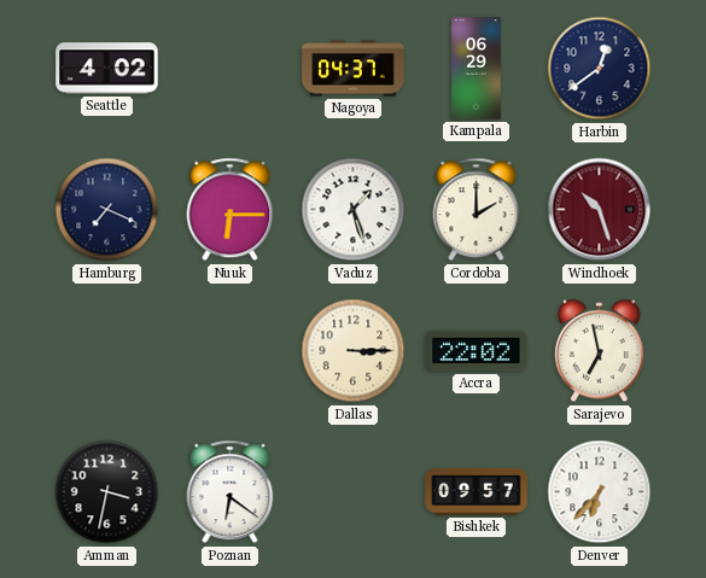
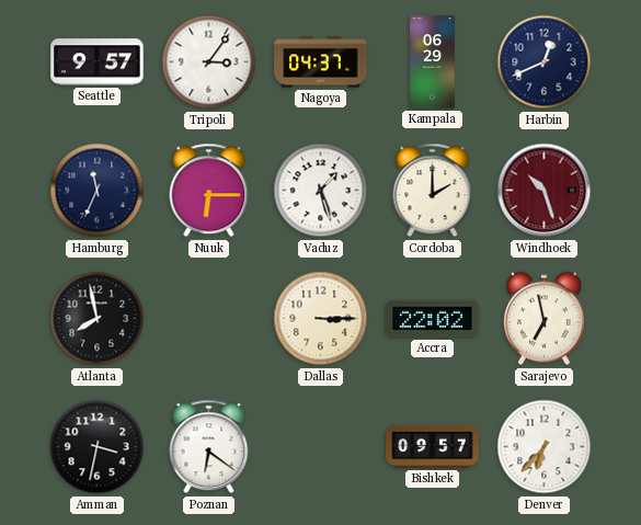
Seattle: 4:02 -> 9:57 (98, 62)
Tripoli: none -> 3:06 (209, 62)
Harbin: 12:39 -> 12:41 (545, 62)
Hamburg: 7:19 -> 11:34 (98, 191)
Atlanta: none -> 7:58 (98, 319)
